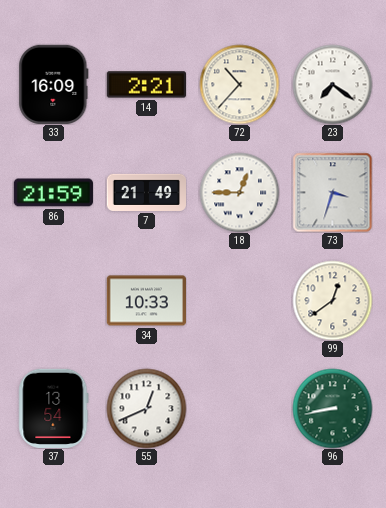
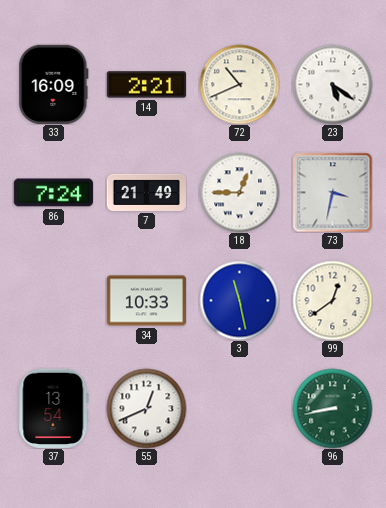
72: 10:37 -> 10:41 (239, 84)
23: 7:21 -> 5:21 (332, 84)
86: 21:59 -> 7:24 (53, 193)
73: 3:33 -> 3:32 (332, 192)
3: none -> 11:28 (239, 300)
